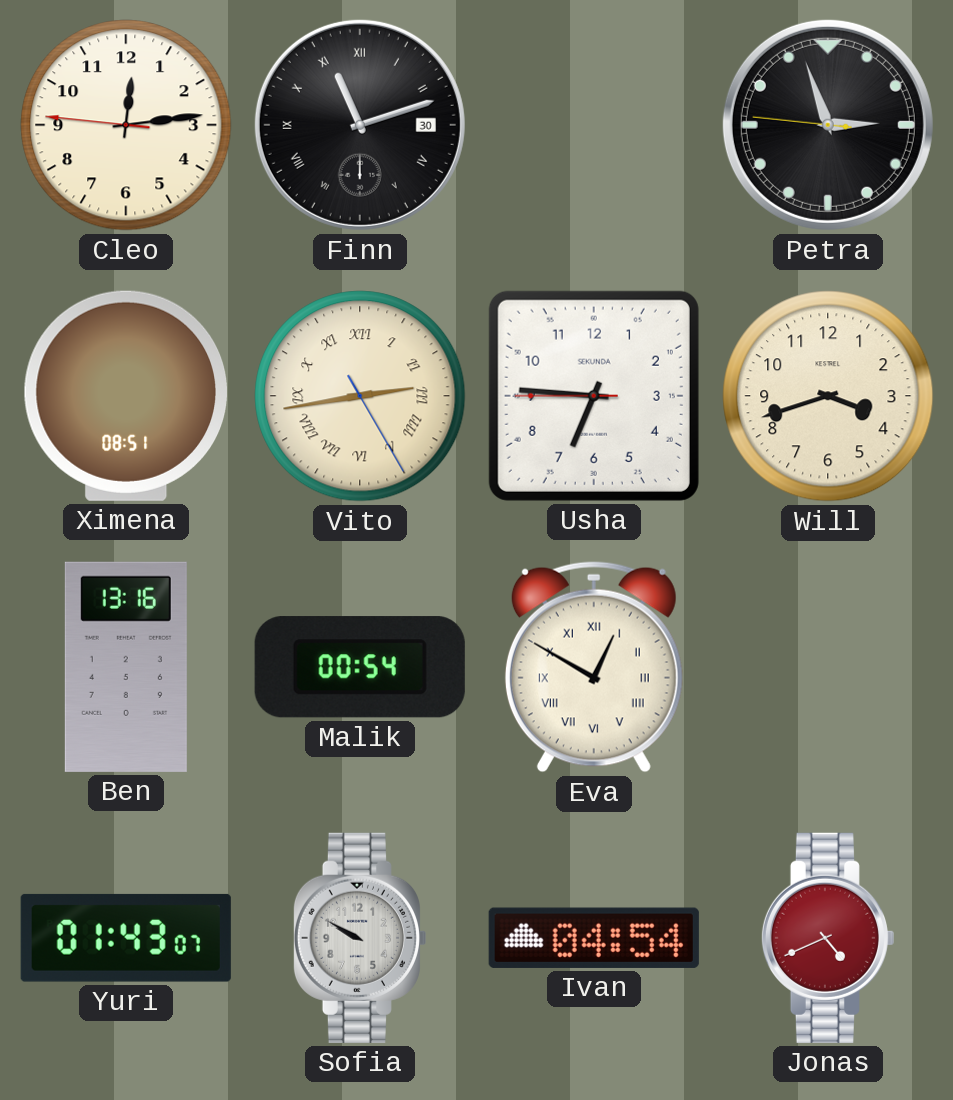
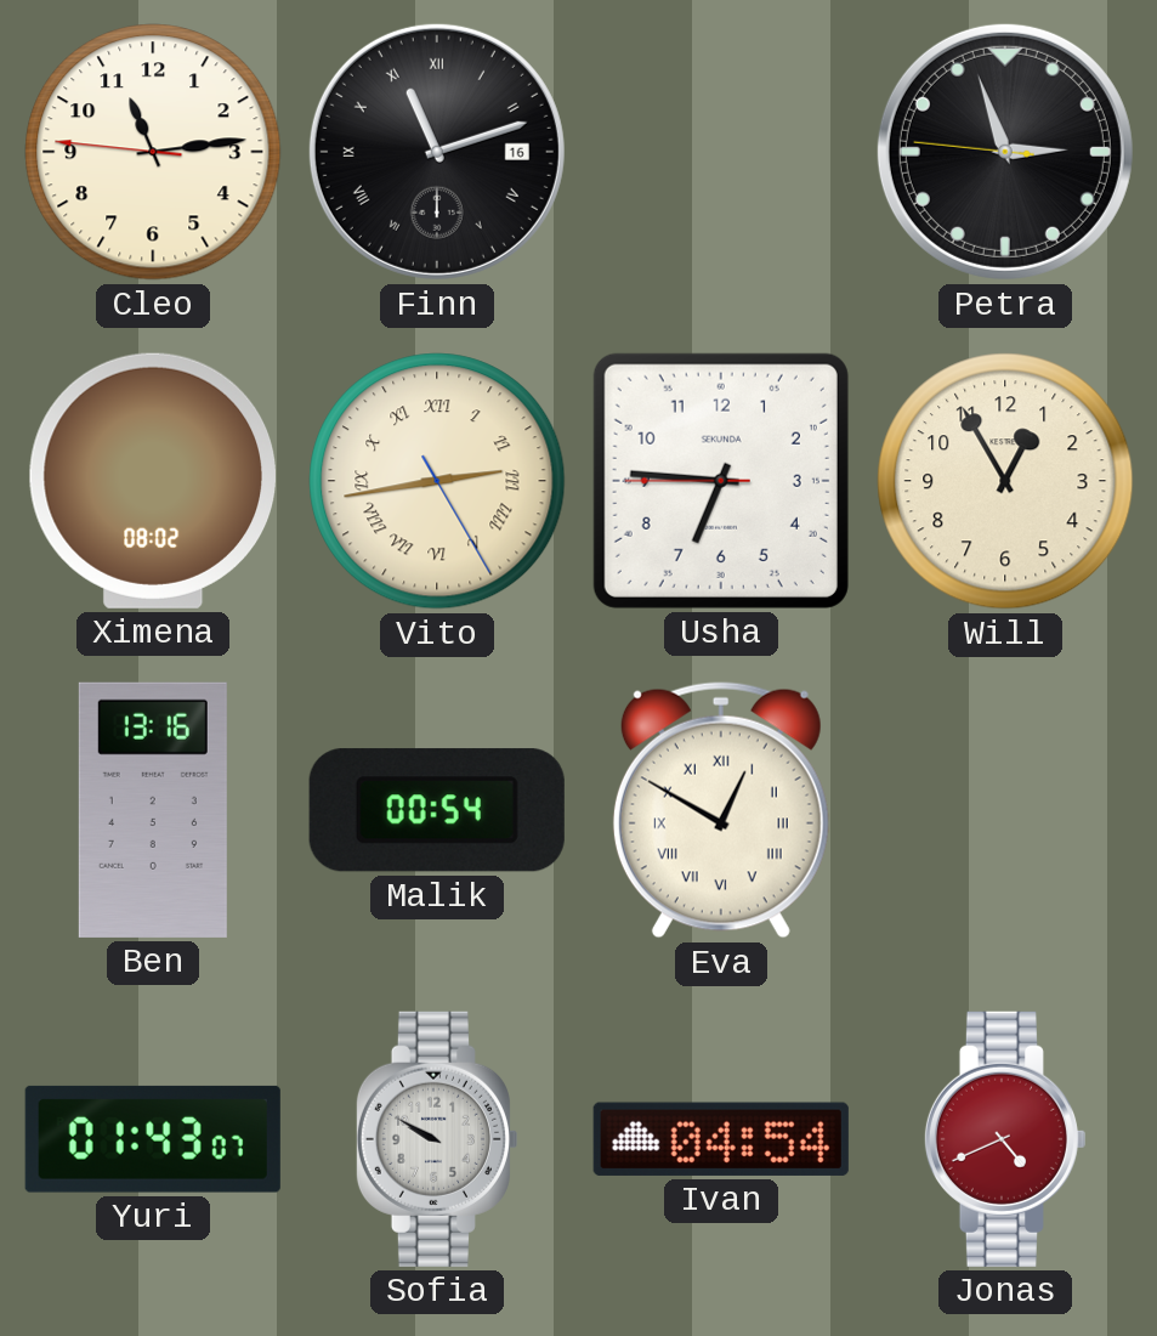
Cleo: 12:13 -> 11:13 (153, 152)
Finn date: 30 -> 16 (437, 152)
Ximena: 08:51 -> 08:02 (153, 481)
Will: 3:42 -> 12:55 (1005, 481)
